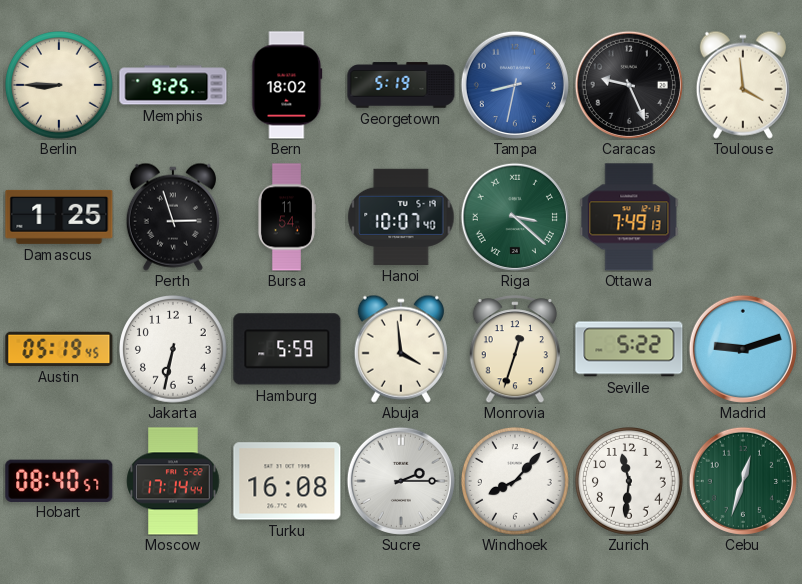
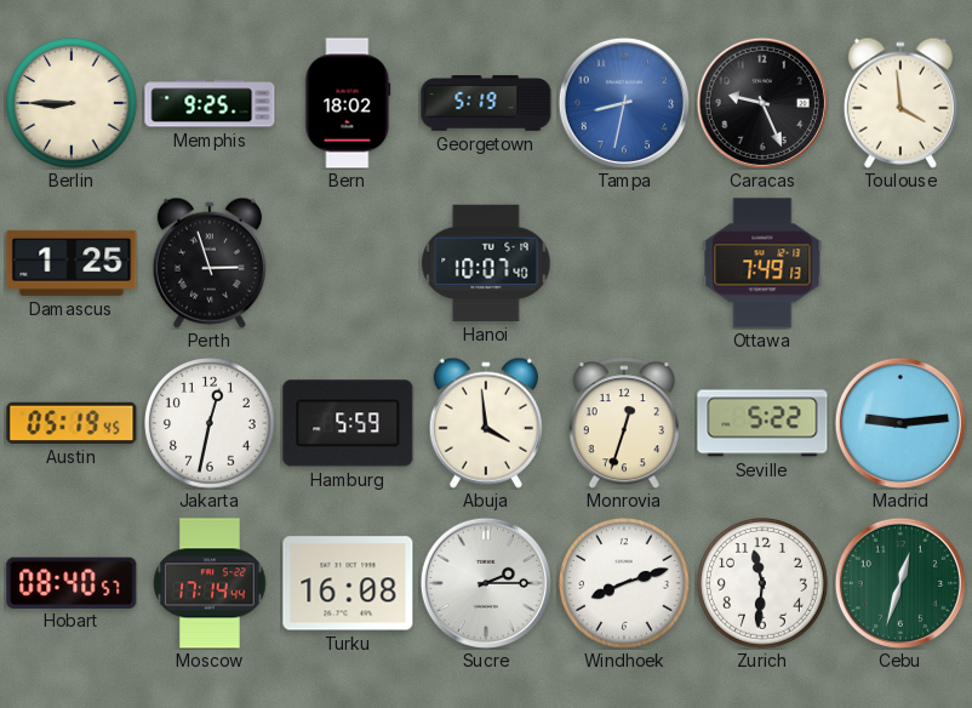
Bursa: 11:54 -> none (286, 217)
Riga: 3:22 -> none (515, 217)
Jakarta: 6:32 -> 12:32 (211, 424)
Madrid: 9:12 -> 9:14 (900, 423)
Windhoek: 8:07 -> 8:12 (625, 584)
